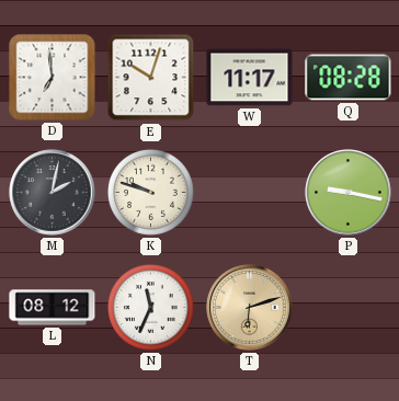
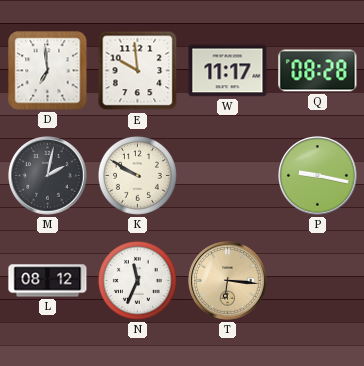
E: 10:03 -> 9:59 (138, 71)
K: 9:48 -> 9:50 (137, 175)
T: 6:12 -> 6:16 (228, 281)
